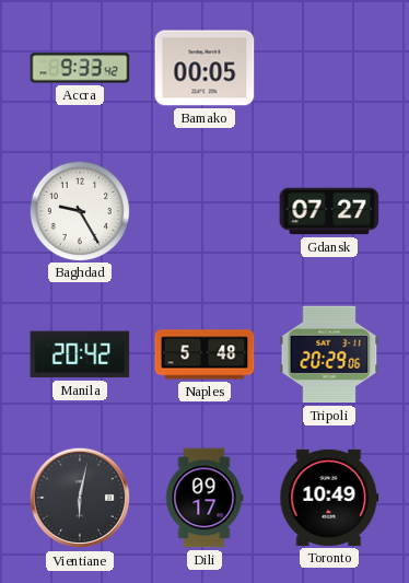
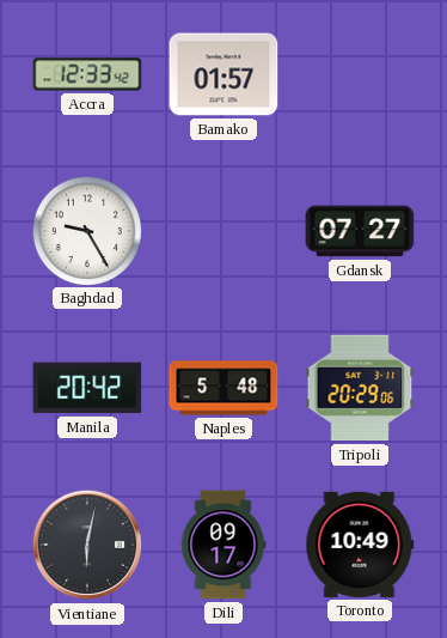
Accra: 9:33 -> 12:33 (87, 74)
Bamako: 00:05 -> 01:57 (223, 74)
